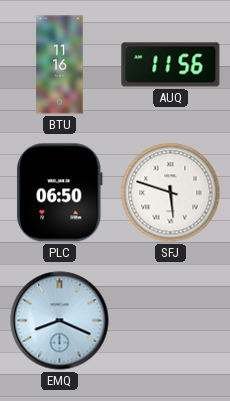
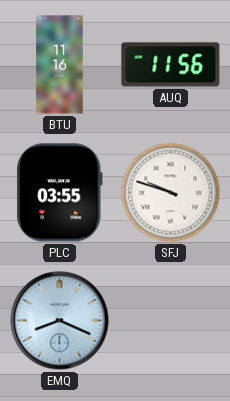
PLC: 06:50 -> 03:55 (60, 193)
SFJ: 5:48 -> 9:48 (171, 193)
